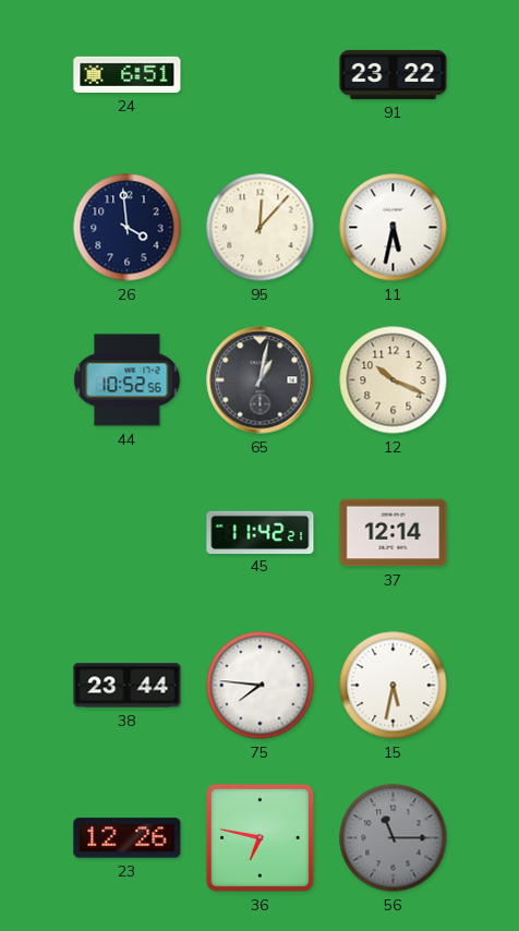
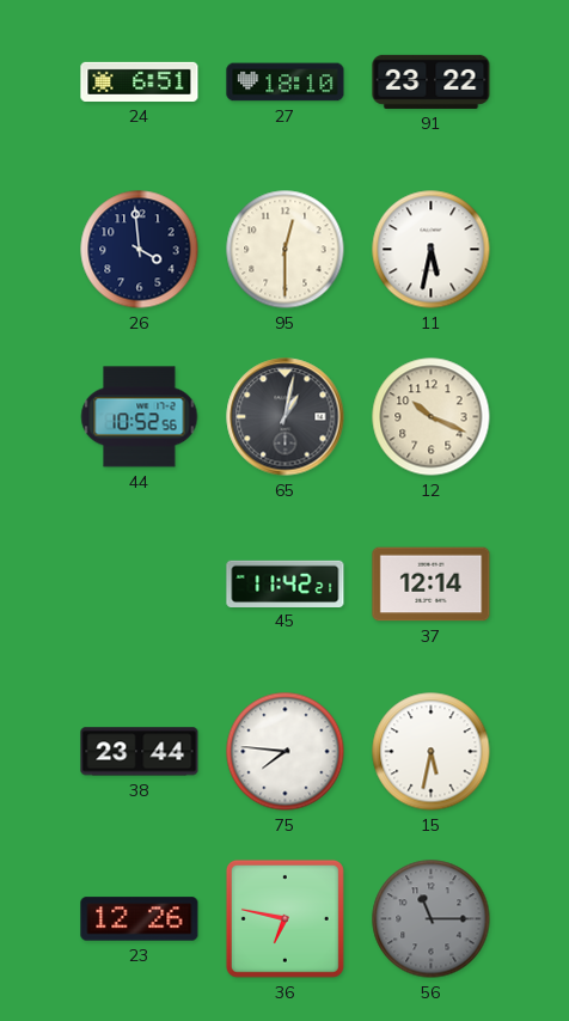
27: none -> 18:10 (286, 82)
95: 12:07 -> 12:30 (286, 250)
